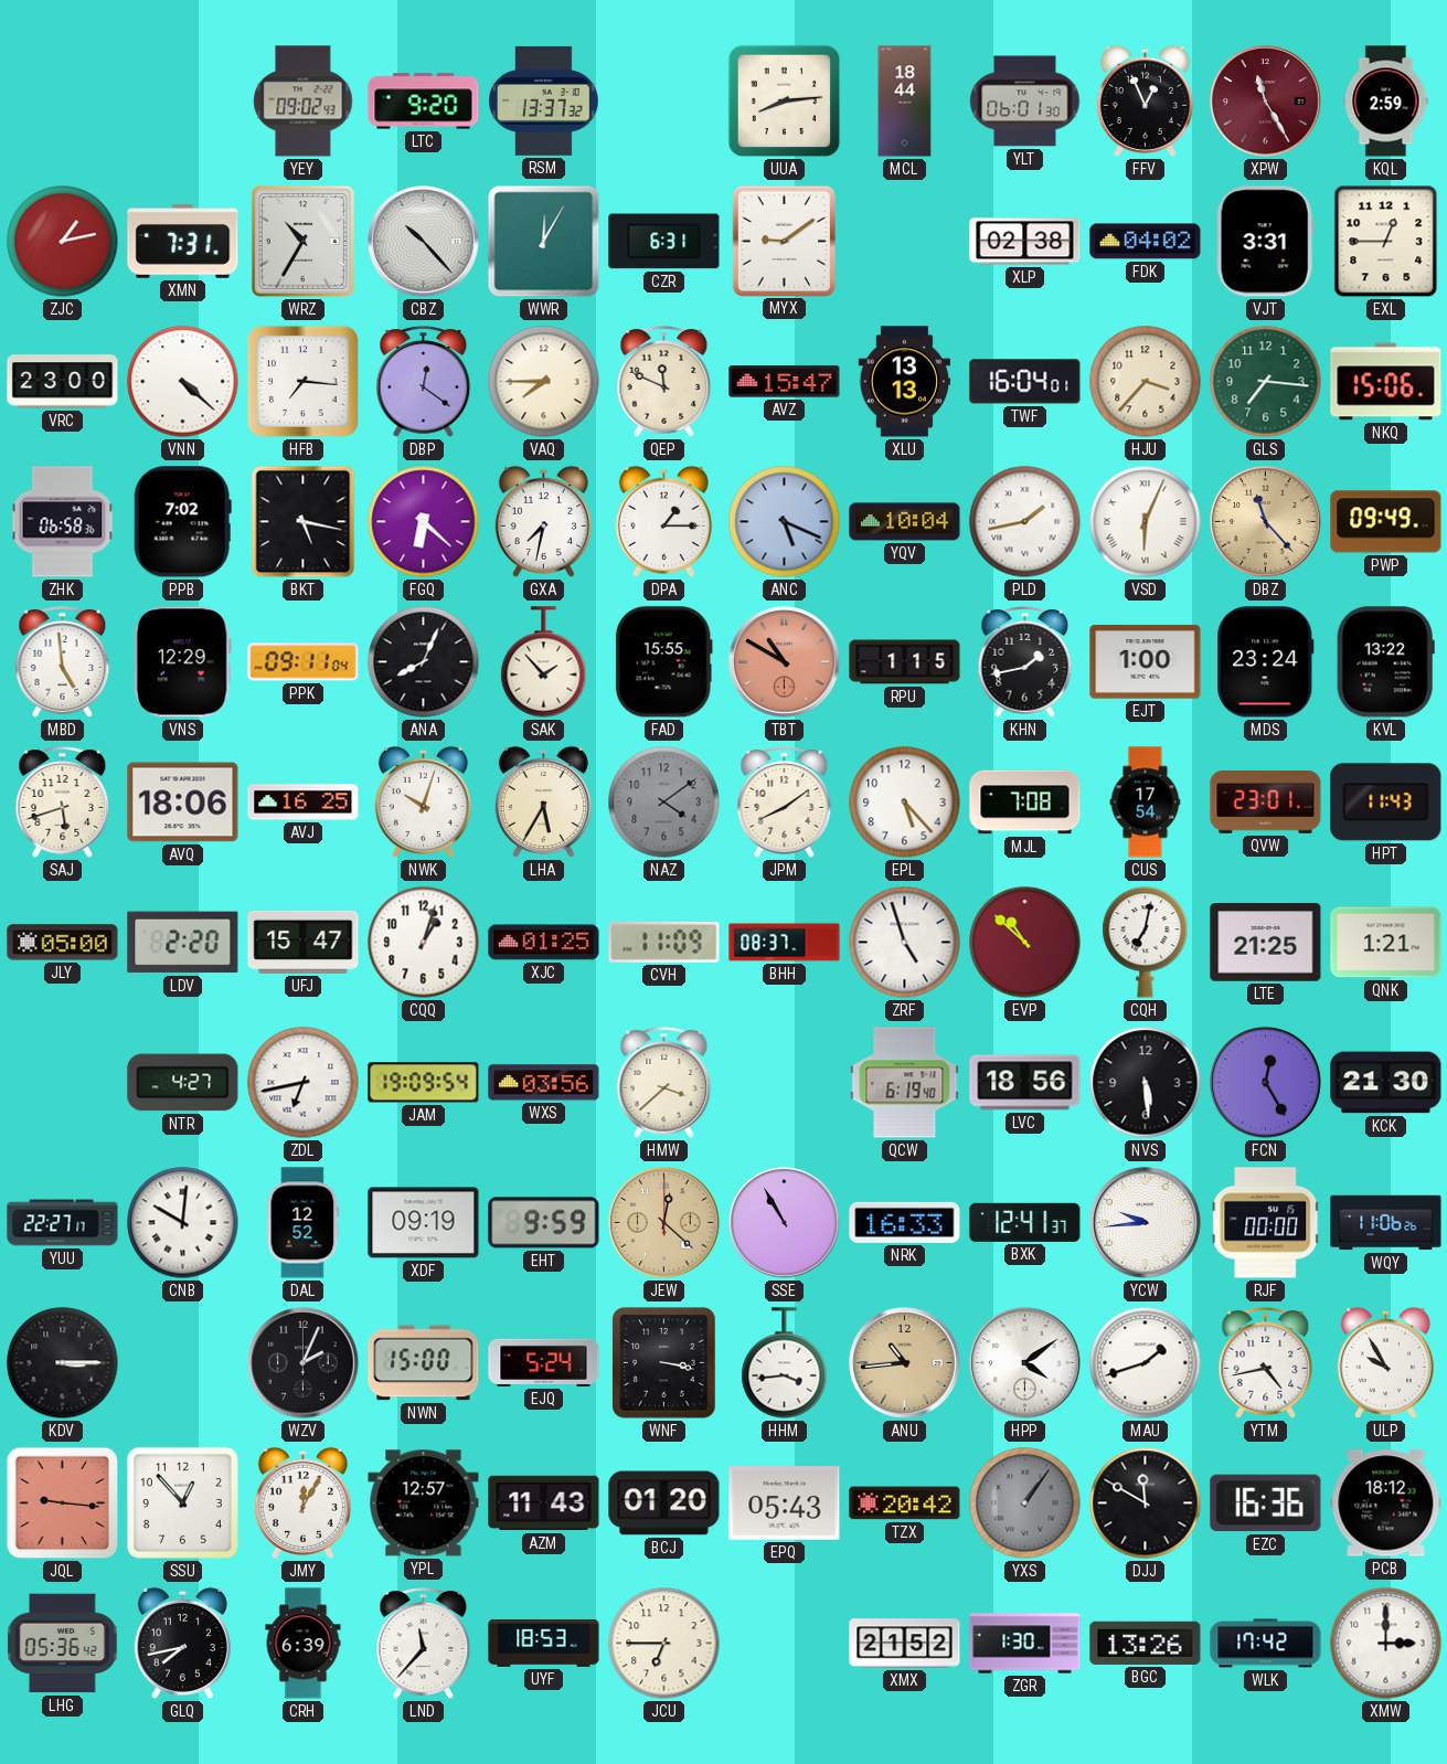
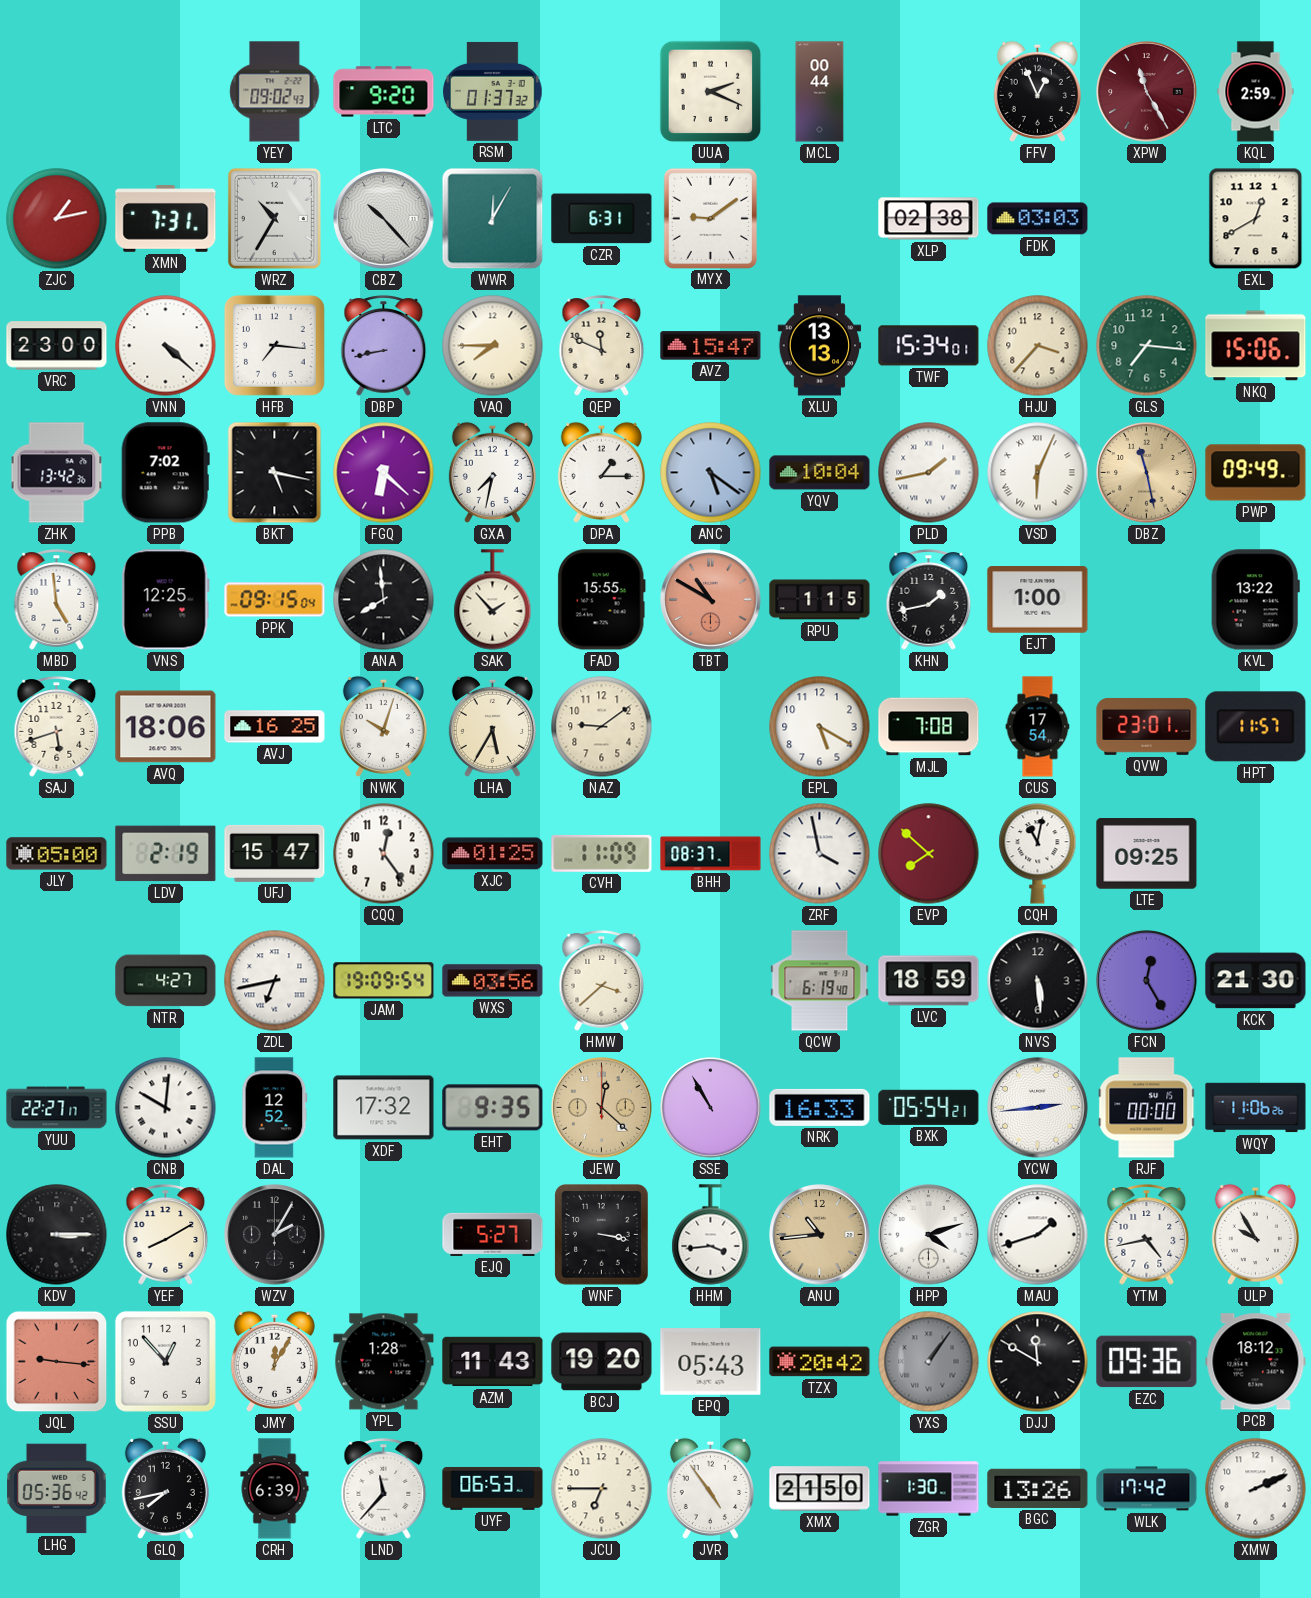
RSM: 13:37 -> 01:37 (493, 91)
UUA: 8:14 -> 2:19 (711, 92)
MCL: 18:44 -> 00:44 (820, 92)
YLT: 06:01 -> none (1025, 102)
FDK: 04:02 -> 03:03 (1038, 219)
VJT: 3:31 -> none (1265, 242)
EXL: 12:45 -> 12:40 (1256, 219)
DBP: 12:21 -> 8:43 (384, 346)
TWF: 16:04 -> 15:34 (929, 346)
ZHK: 06:58 -> 13:42 (57, 473)
ANC: 5:19 -> 5:21 (711, 473)
DBZ: 11:23 -> 11:28 (1147, 473)
VNS: 12:29 -> 12:25 (165, 600)
PPK: 09:11 -> 09:15 (275, 600)
ANA: 8:04 -> 7:59 (384, 600)
MDS: 23:24 -> none (1266, 662)
NAZ: 4:09 -> 9:09 (602, 727)
NAZ dial: grey -> cream (602, 727)
JPM: 8:09 -> none (785, 803)
EPL: 5:23 -> 5:20 (820, 727)
HPT: 11:43 -> 11:57 (1256, 727)
LDV: 2:20 -> 2:19 (166, 854)
CQQ: 1:03 -> 12:24 (384, 854)
ZRF: 4:57 -> 3:58 (820, 854)
EVP: 10:52 -> 7:52 (929, 854)
CQH: 7:02 -> 11:02 (1038, 854)
LTE: 21:25 -> 09:25 (1147, 854)
QNK: 1:21 -> none (1386, 943)
LVC: 18:56 -> 18:59 (929, 981)
XDF: 09:19 -> 17:32 (384, 1108)
EHT: 9:59 -> 9:35 (493, 1108)
BXK: 12:41 -> 05:54 (929, 1107)
YCW: 9:44 -> 2:44 (1038, 1108)
YEF: none -> 8:10 (166, 1235)
WZV: 2:04 -> 2:05 (275, 1235)
NWN: 15:00 -> none (424, 1363)
EJQ: 5:24 -> 5:27 (493, 1234)
HPP: 4:09 -> 4:12 (929, 1235)
YPL: 12:57 -> 1:28 (384, 1362)
BCJ: 01:20 -> 19:20 (602, 1362)
EZC: 16:36 -> 09:36 (1147, 1362)
UYF: 18:53 -> 06:53 (493, 1488)
JVR: none -> 4:54 (710, 1488)
XMX: 21:52 -> 21:50 (820, 1489)
XMW: 3:00 -> 2:11 (1256, 1489)
